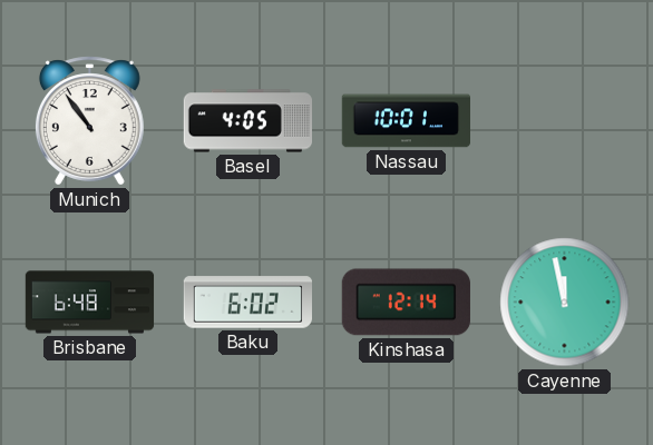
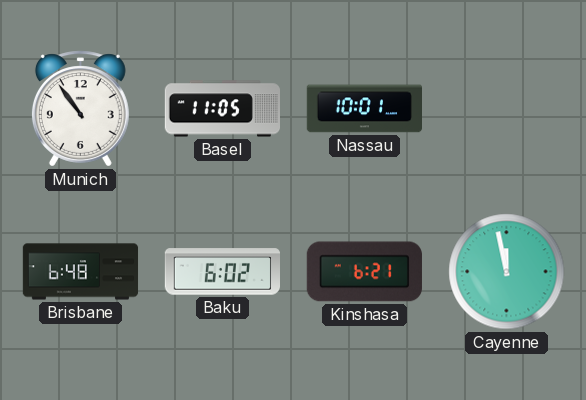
Basel: 4:05 -> 11:05 (222, 109)
Kinshasa: 12:14 -> 6:21 (364, 272)
